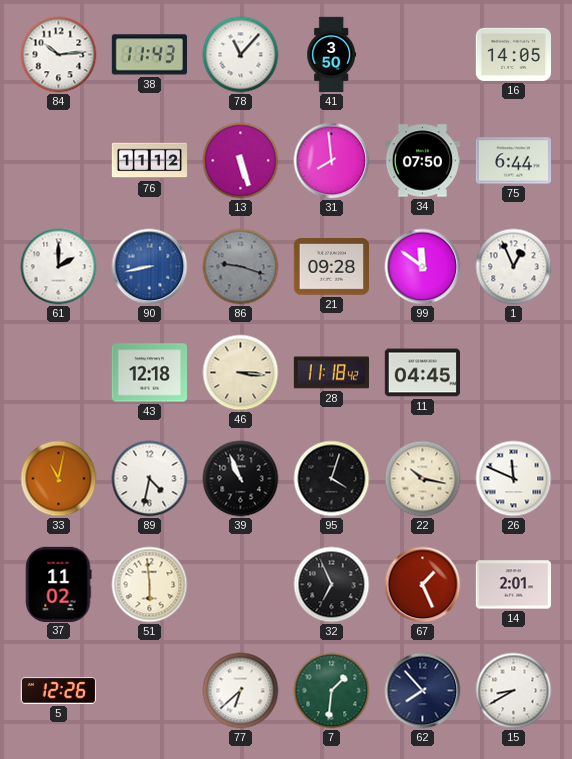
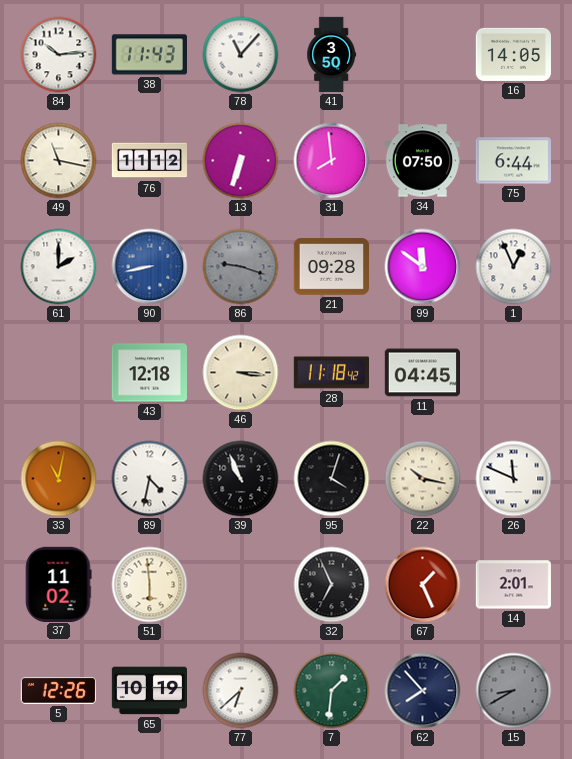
49: none -> 11:17 (59, 161)
13: 5:27 -> 6:33 (241, 161)
65: none -> 10:19 (149, 691)
15 dial: white -> grey (514, 691)
